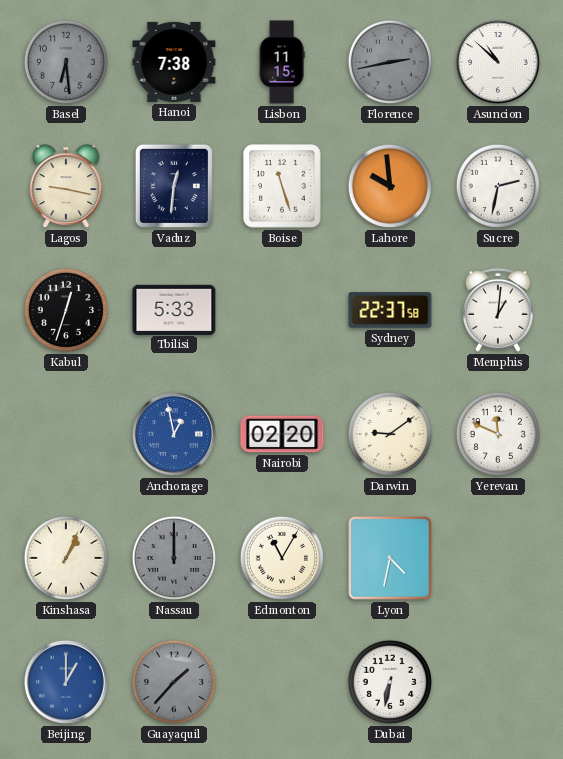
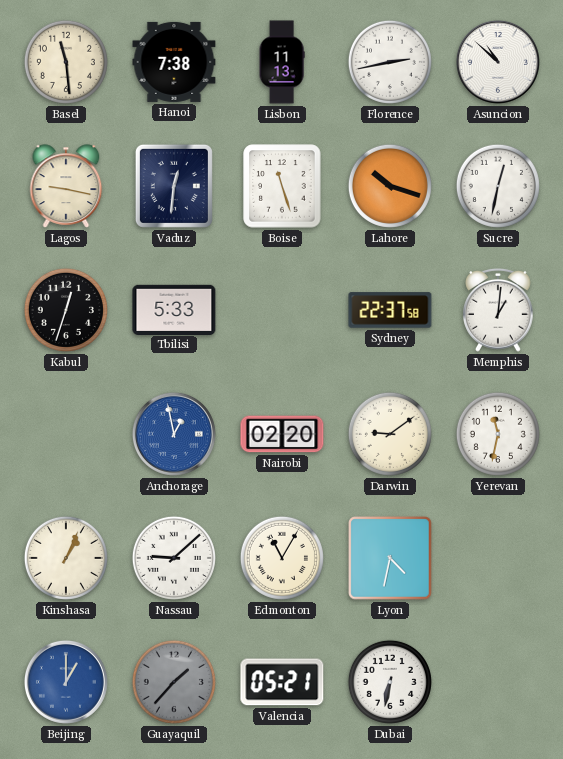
Basel: 6:29 -> 11:29 (66, 62)
Basel dial: grey -> cream (66, 62)
Lisbon: 11:15 -> 11:13 (282, 62)
Florence dial: grey -> white (390, 62)
Lahore: 9:59 -> 10:18 (390, 186)
Sucre: 2:32 -> 12:32 (498, 186)
Yerevan: 11:49 -> 11:32 (498, 434)
Nassau: 12:00 -> 9:08 (174, 558)
Nassau dial: grey -> white (174, 558)
Valencia: none -> 05:21 (282, 682)
